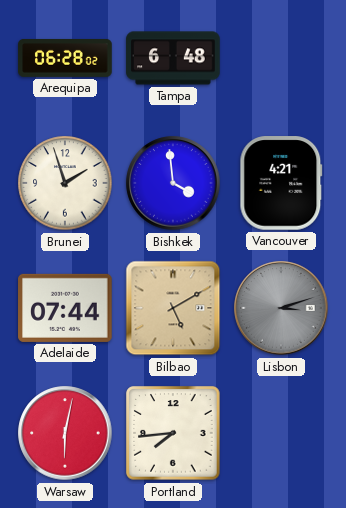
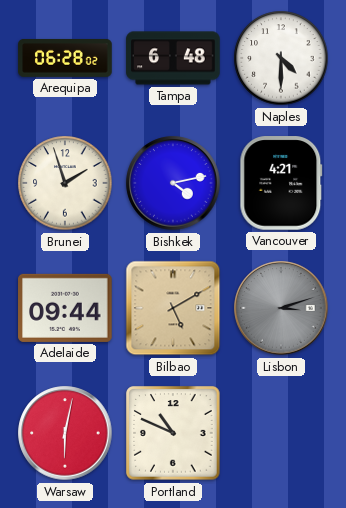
Naples: none -> 4:30 (281, 58)
Bishkek: 3:59 -> 4:13 (173, 183)
Adelaide: 07:44 -> 09:44 (65, 308)
Portland: 7:44 -> 10:49 (173, 433)
